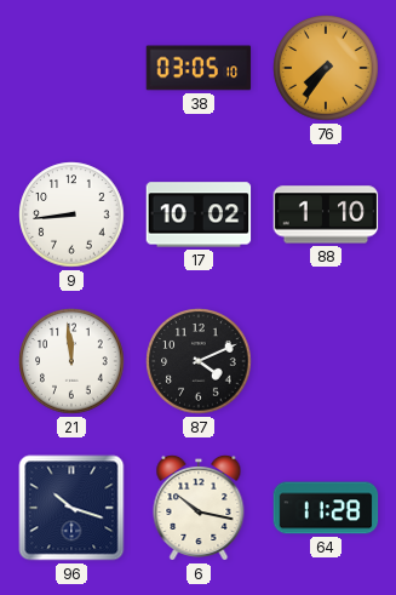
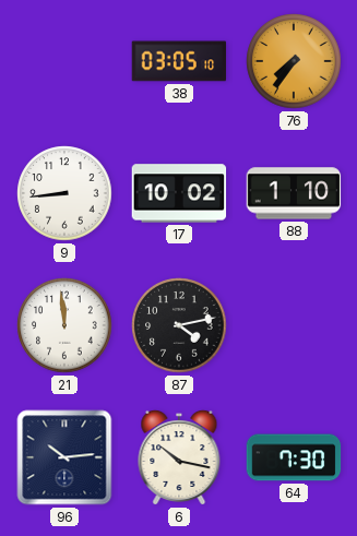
87: 4:11 -> 4:13 (179, 325)
96: 10:18 -> 10:14 (64, 457)
64: 11:28 -> 7:30 (294, 457)
